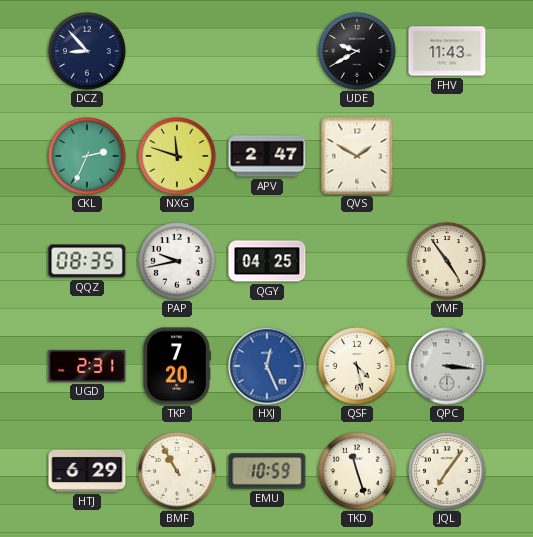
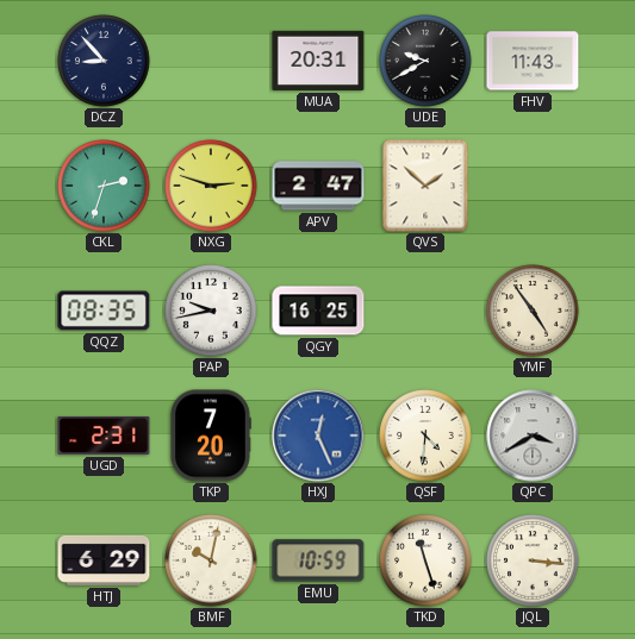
MUA: none -> 20:31 (318, 61)
CKL: 2:34 -> 2:33 (104, 186)
NXG: 11:48 -> 2:48 (211, 186)
QVS: 1:50 -> 1:52 (425, 186)
QGY: 04:25 -> 16:25 (318, 311)
QSF: 4:28 -> 4:31 (425, 436)
QPC: 3:16 -> 3:40 (533, 436)
BMF: 10:55 -> 10:02 (211, 560)
JQL: 7:06 -> 3:16 (533, 560)
